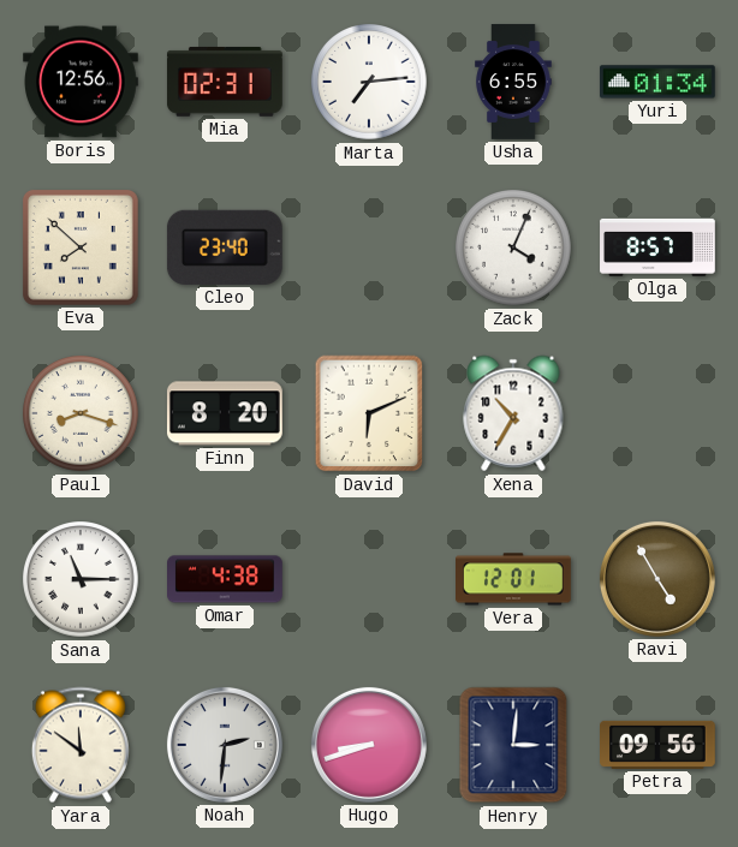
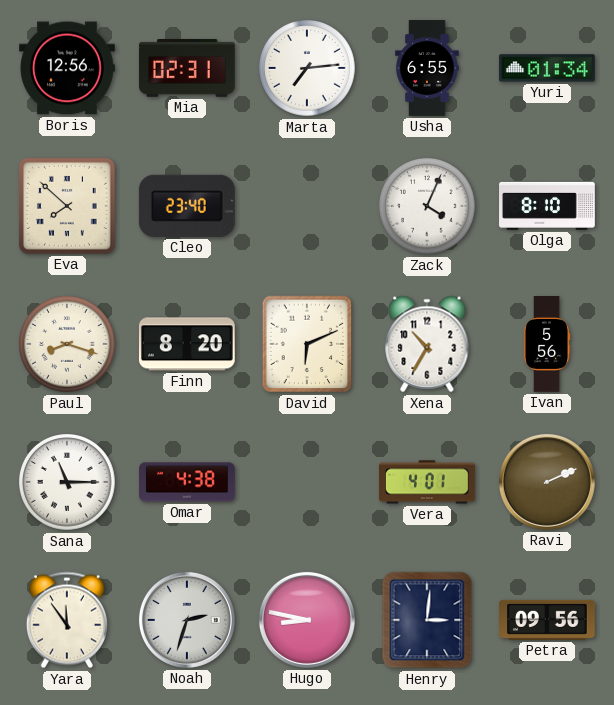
Olga: 8:57 -> 8:10 (547, 206)
Ivan: none -> 5:56 (547, 344)
Vera: 12:01 -> 4:01 (428, 482)
Ravi: 4:55 -> 2:11 (547, 482)
Yara: 11:51 -> 11:54 (67, 620)
Noah: 2:31 -> 2:33 (187, 620)
Hugo: 8:42 -> 8:47 (307, 620)
